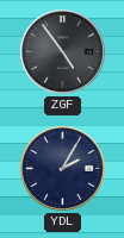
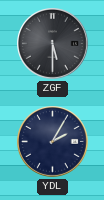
ZGF: 4:54 -> 5:30 (53, 44)
